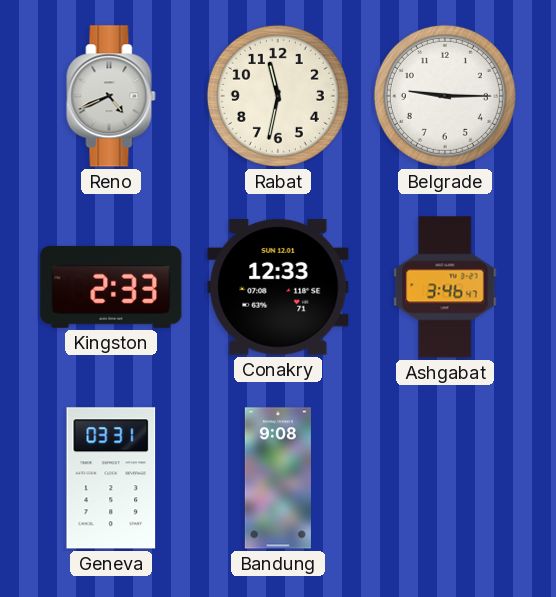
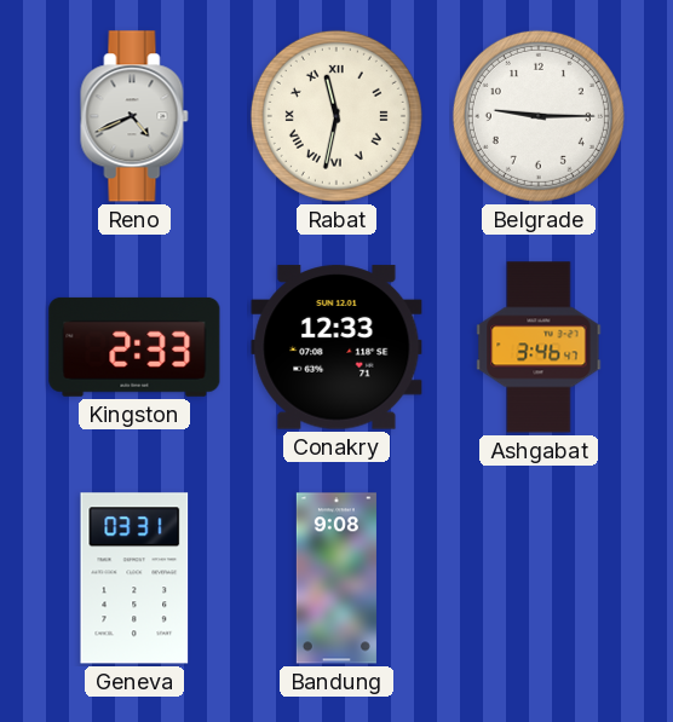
Rabat numerals: Arabic -> Roman (336, 116)
